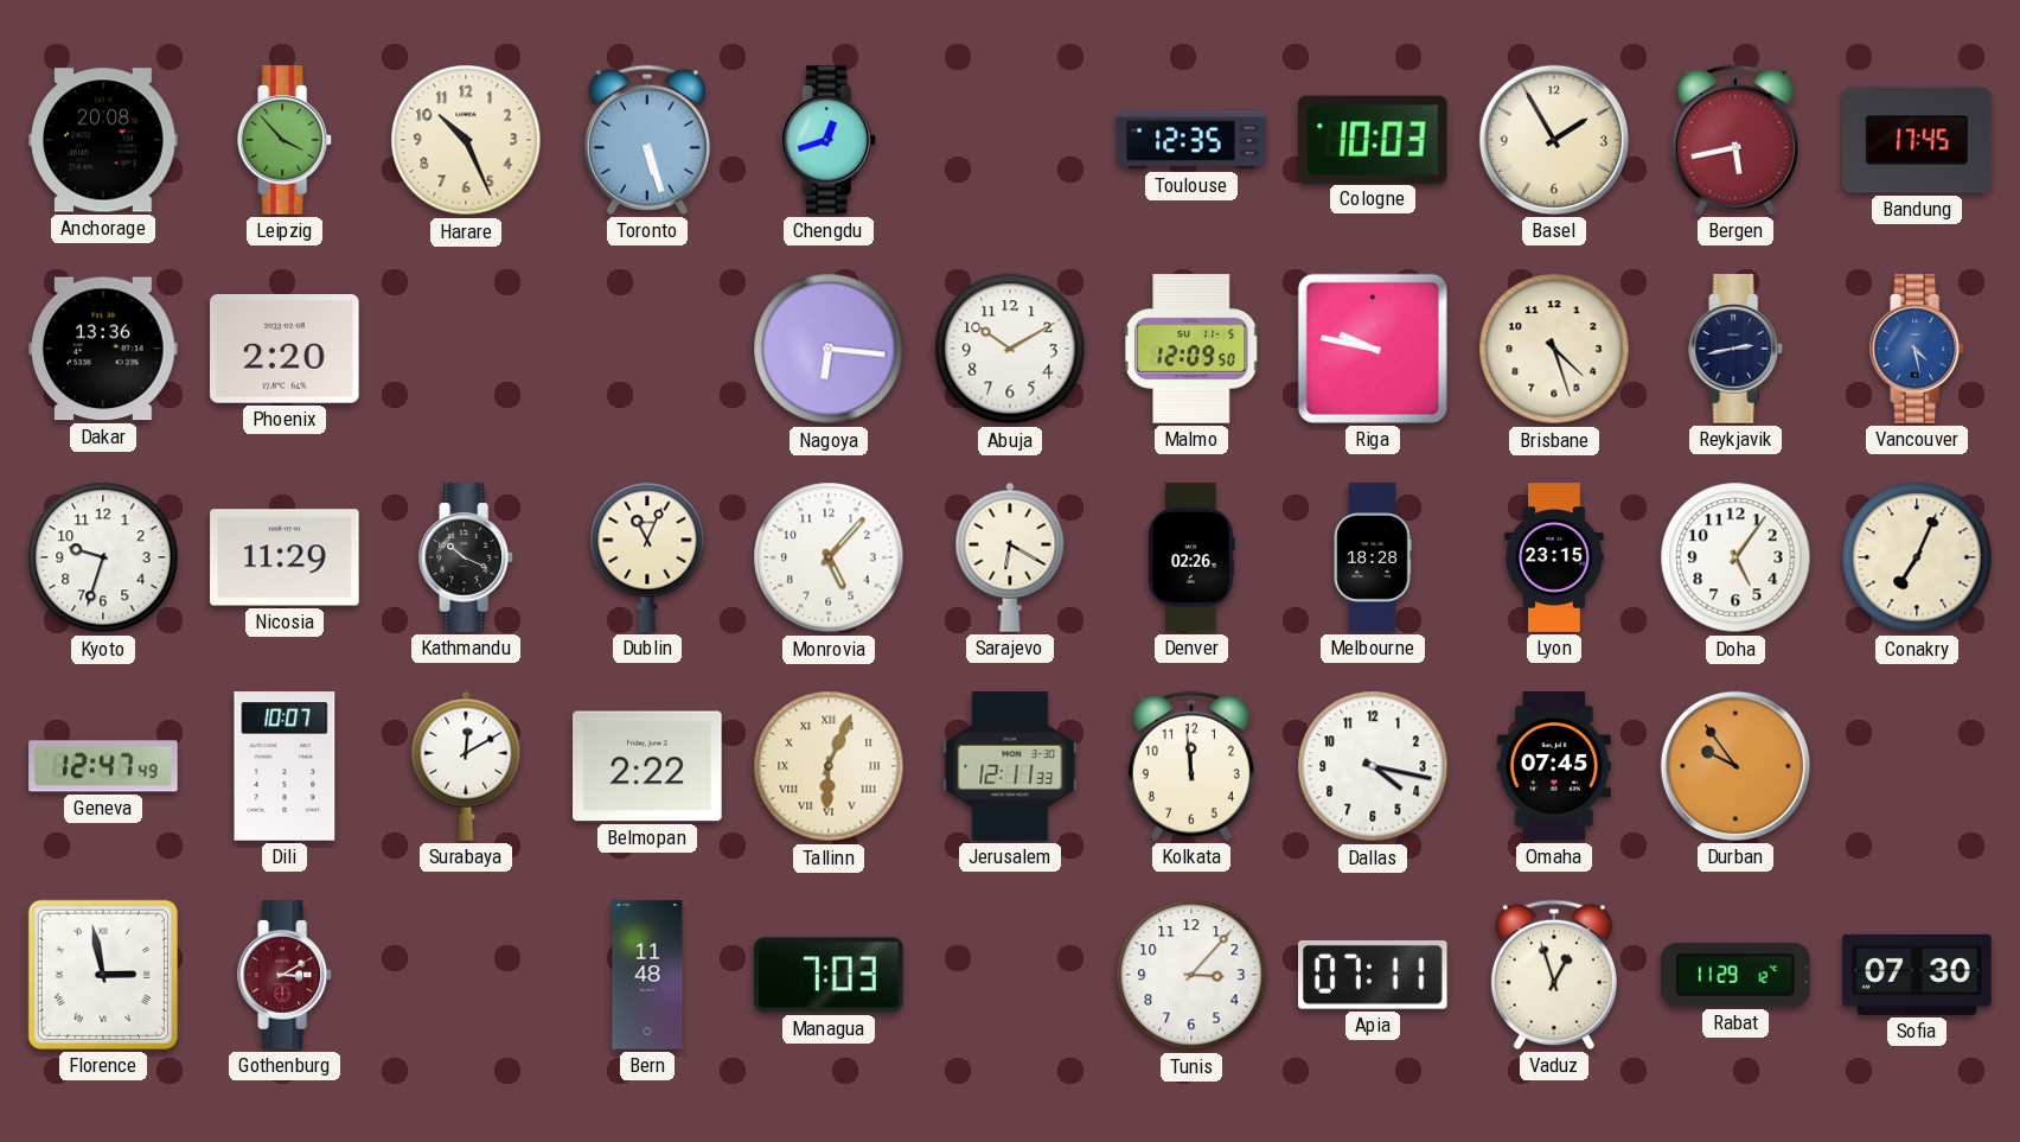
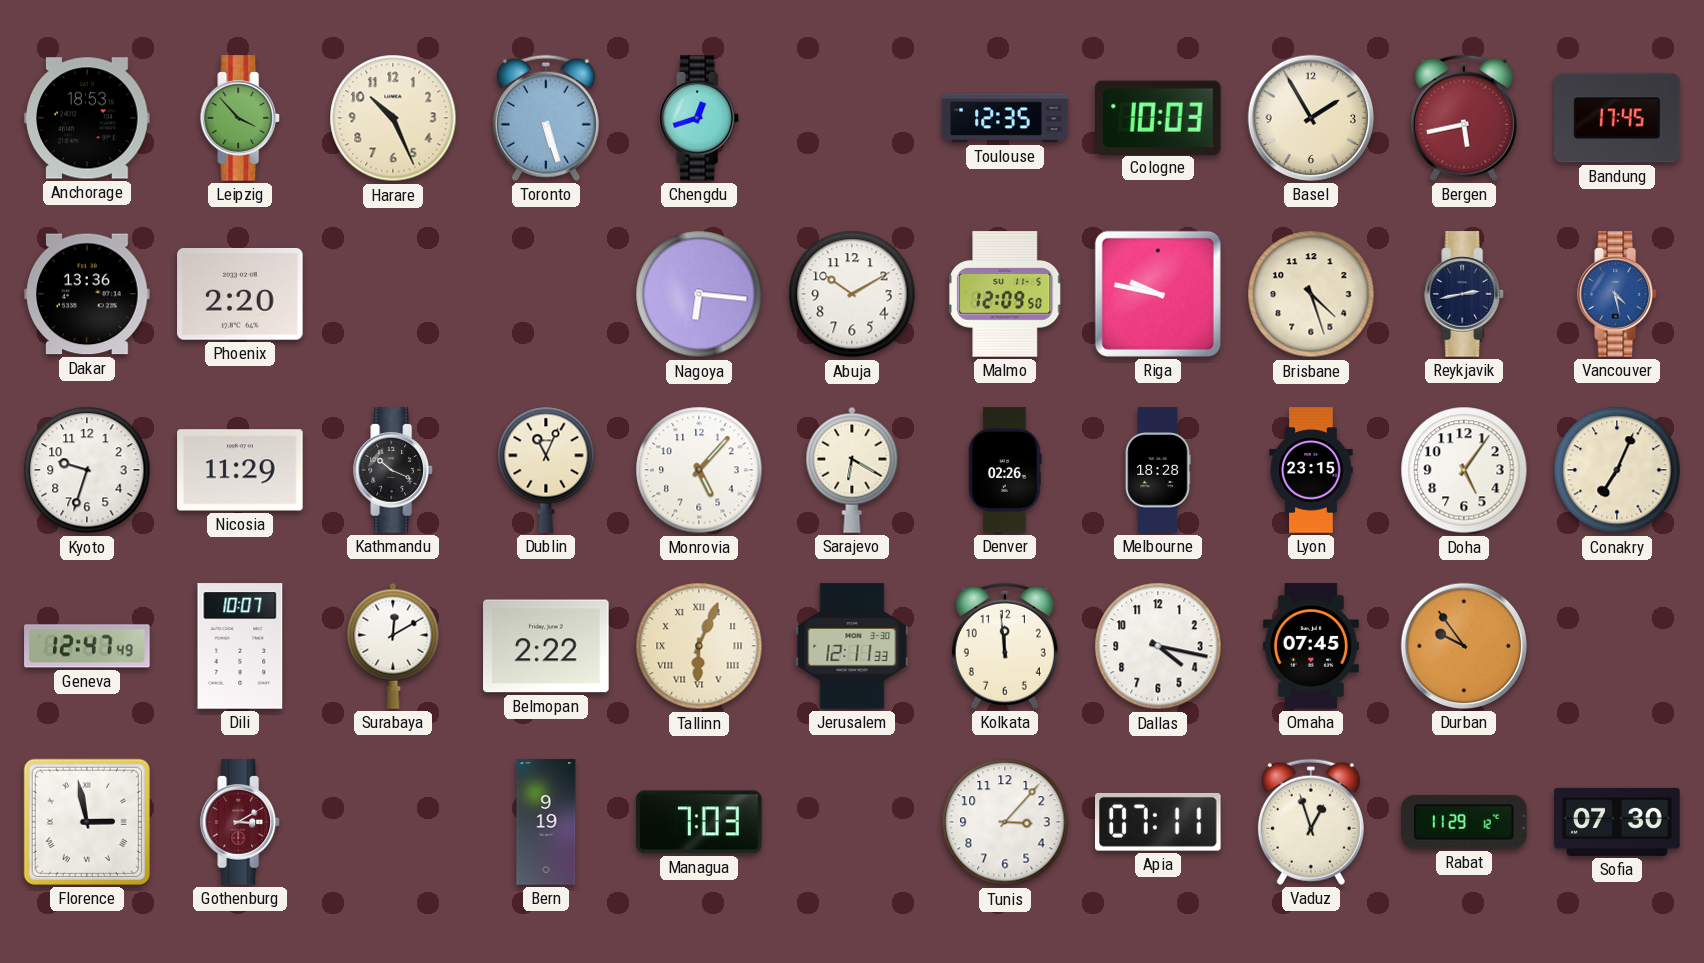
Anchorage: 20:08 -> 18:53 (87, 118)
Bern: 11:48 -> 9:19 (546, 822)
